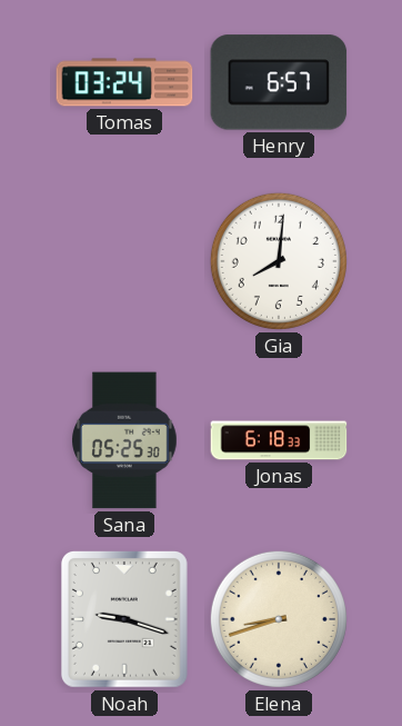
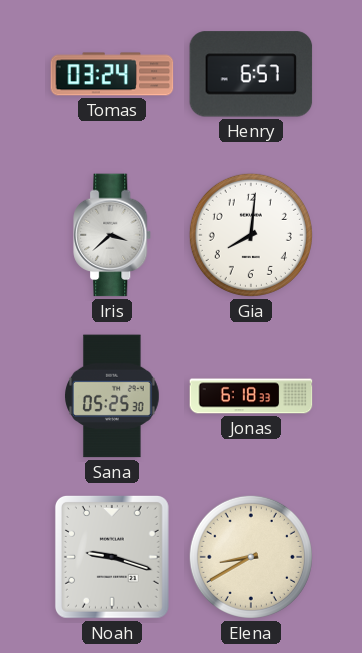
Iris: none -> 3:38 (113, 235)
Elena: 8:42 -> 8:40 (251, 557)
